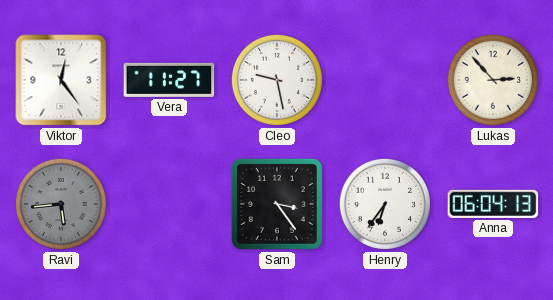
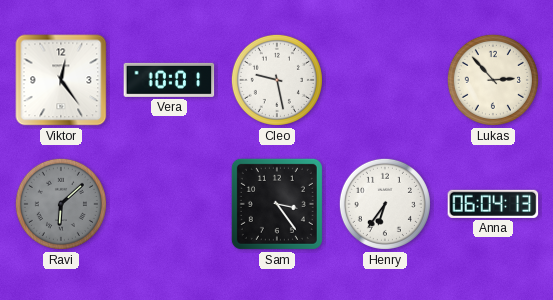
Vera: 11:27 -> 10:01 (169, 80)
Ravi: 5:44 -> 6:08 (61, 204)
